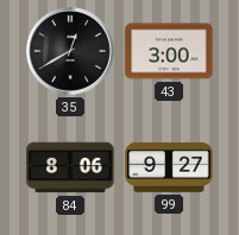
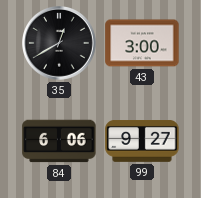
84: 8:06 -> 6:06 (59, 141)
